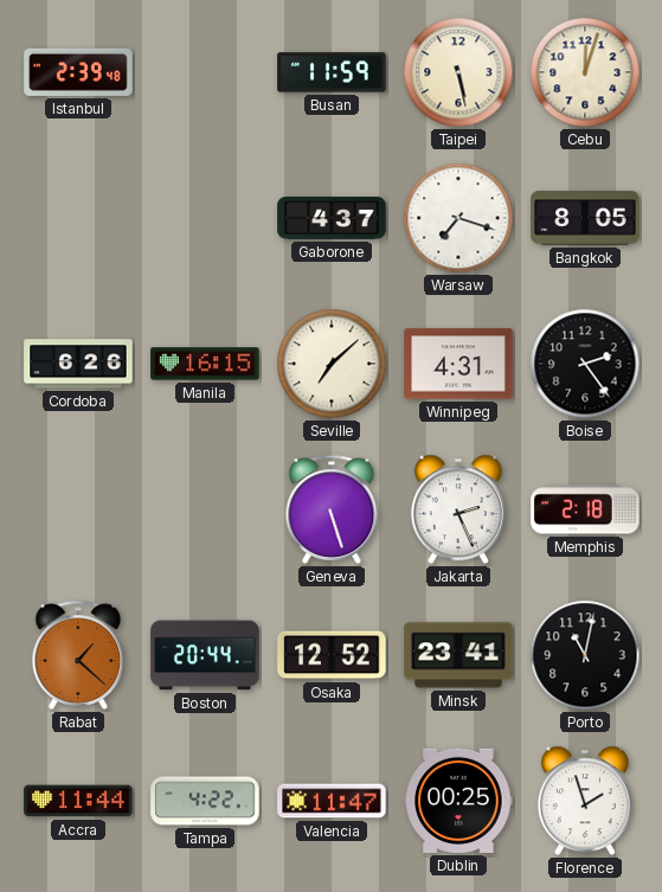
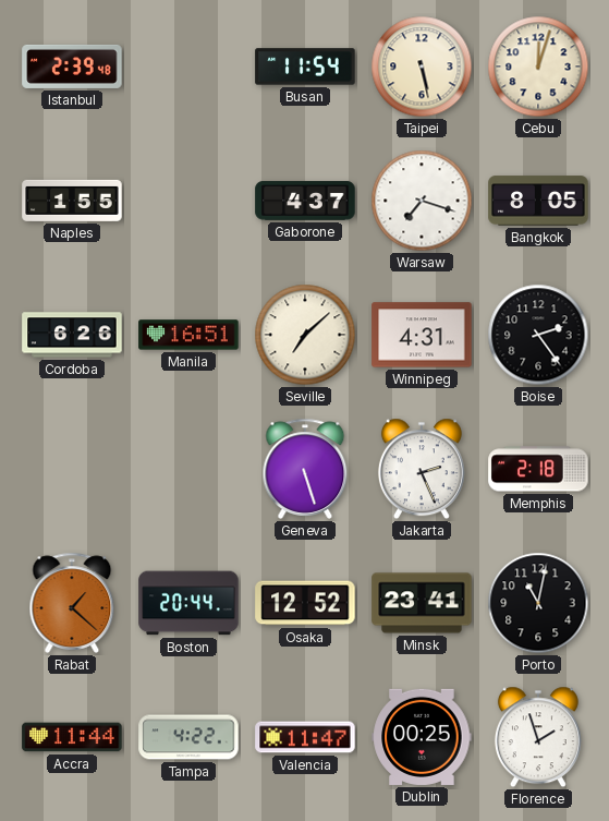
Busan: 11:59 -> 11:54 (305, 67)
Naples: none -> 1:55 (72, 201)
Manila: 16:15 -> 16:51 (188, 335)
